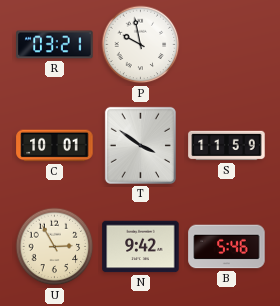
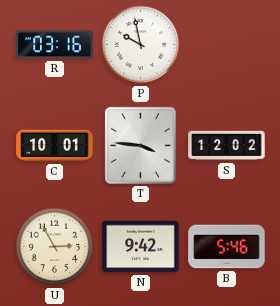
R: 03:21 -> 03:16 (55, 45)
T: 3:51 -> 3:46 (140, 145)
S: 11:59 -> 12:02 (227, 146)
